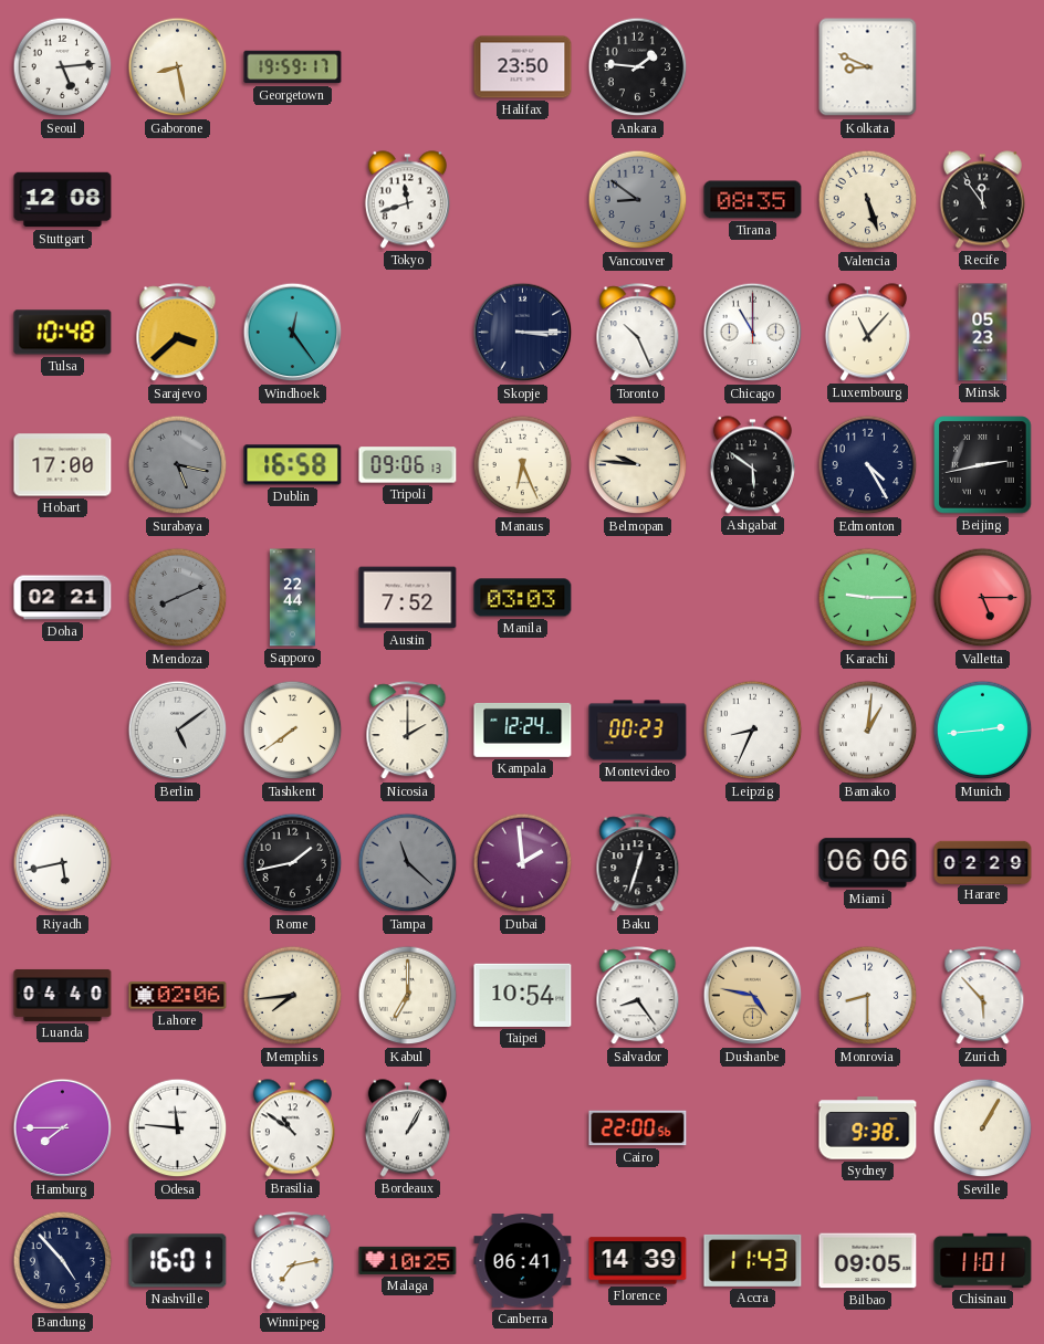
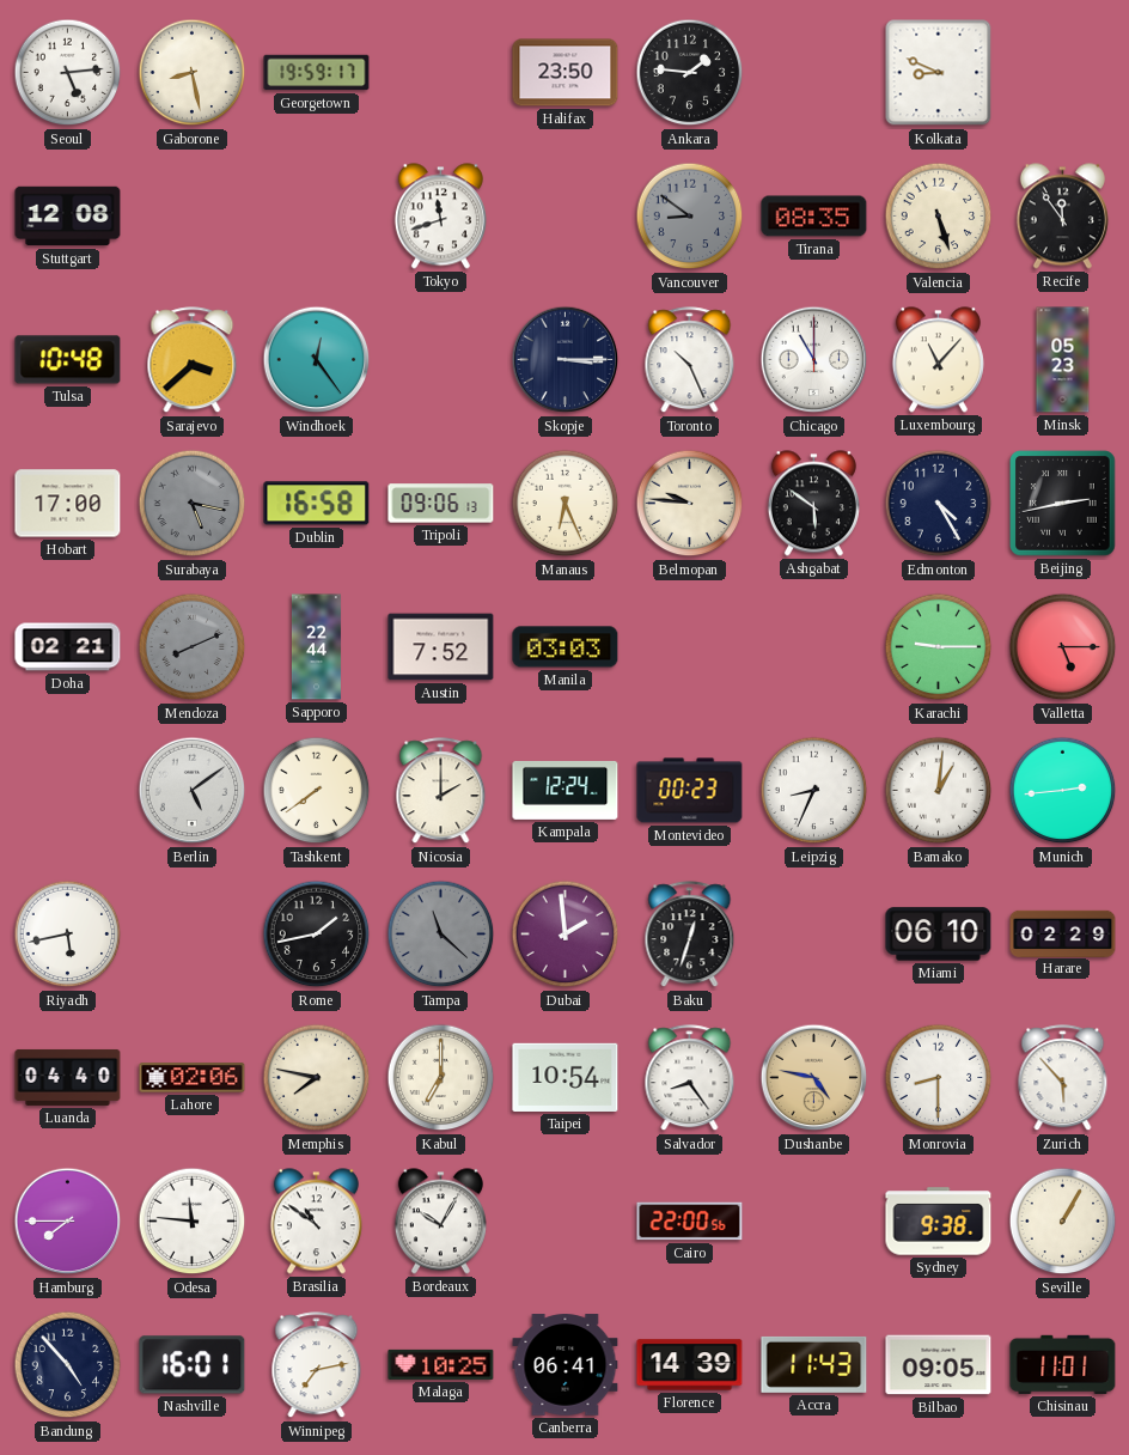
Miami: 06:06 -> 06:10 (939, 935)
Memphis: 7:44 -> 7:47 (317, 1078)
Bordeaux: 1:05 -> 10:05 (440, 1222)
